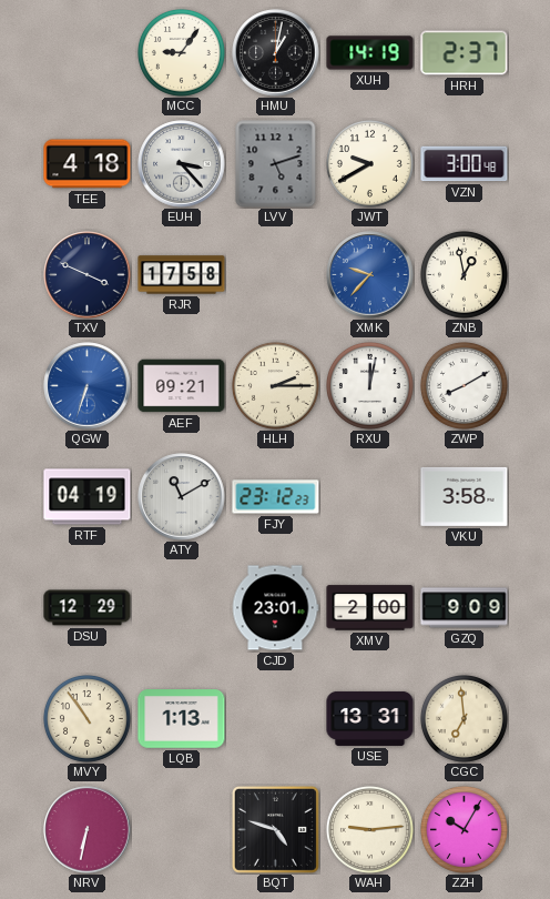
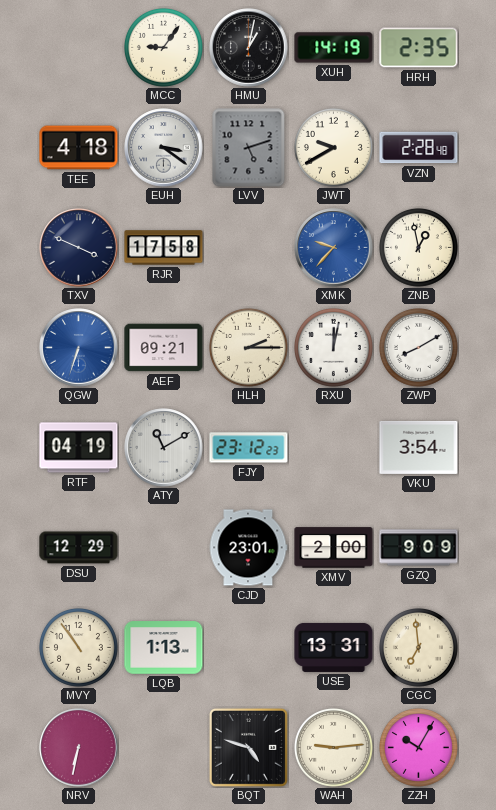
HRH: 2:37 -> 2:35 (419, 48)
EUH: 3:23 -> 3:21 (164, 148)
VZN: 3:00 -> 2:28 (419, 148)
VKU: 3:58 -> 3:54 (419, 447)
